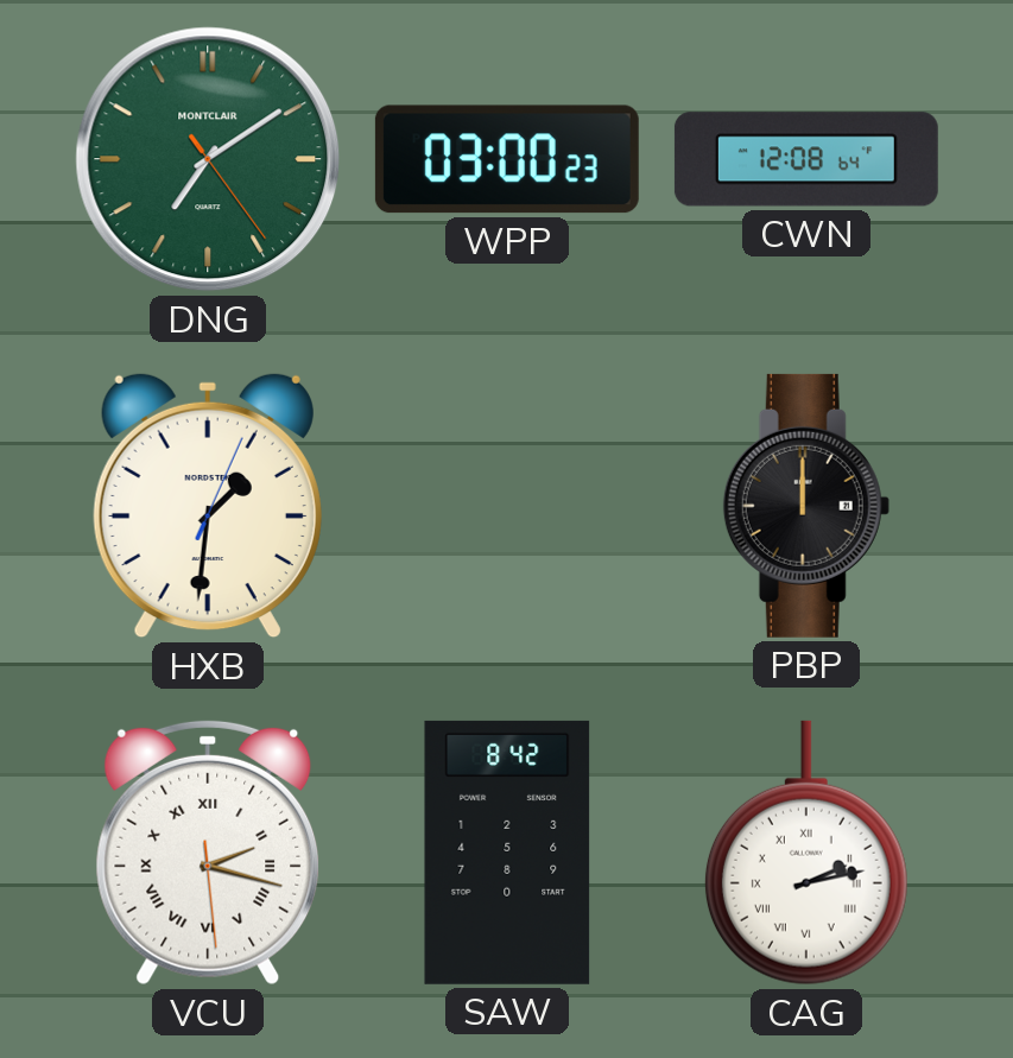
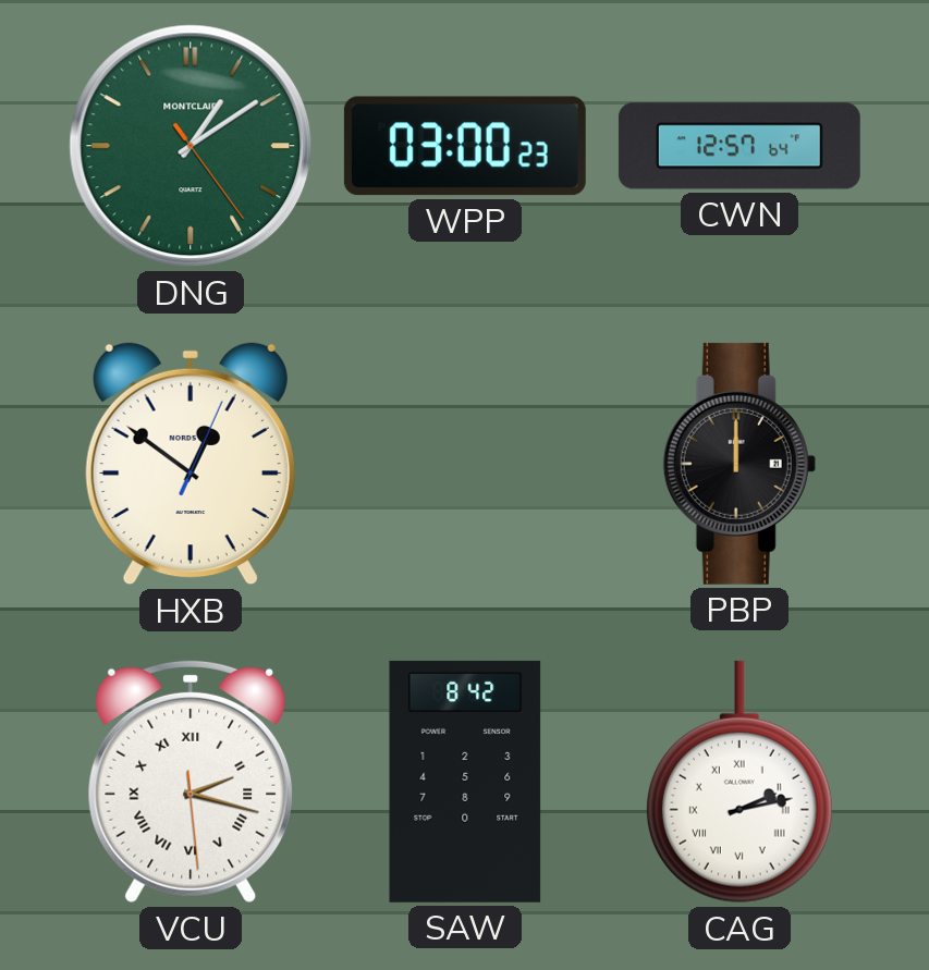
DNG: 7:09 -> 1:09 (191, 146)
CWN: 12:08 -> 12:57 (739, 146)
HXB: 1:31 -> 12:51 (191, 464)
